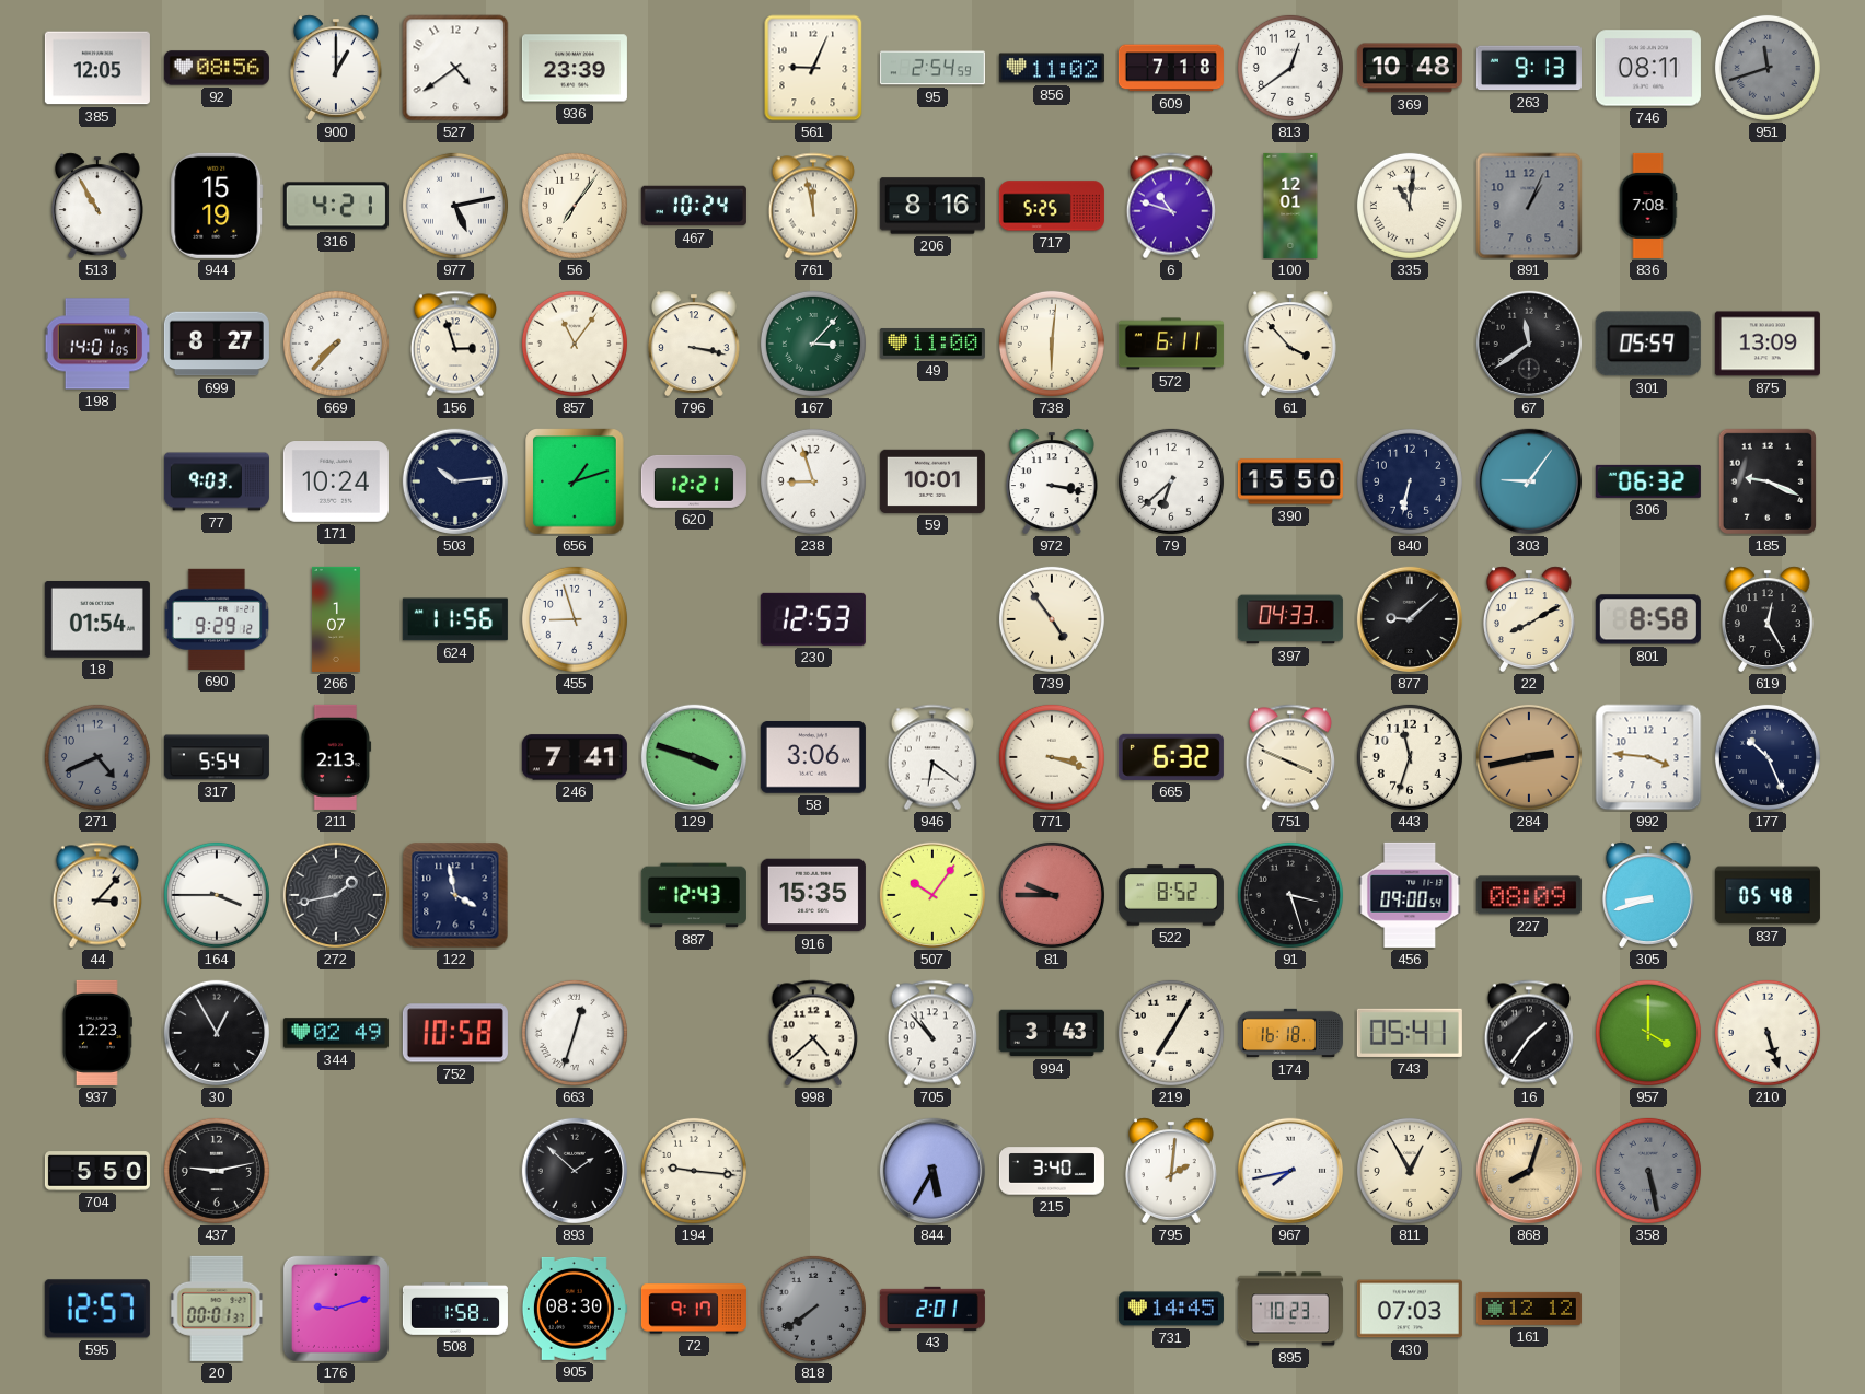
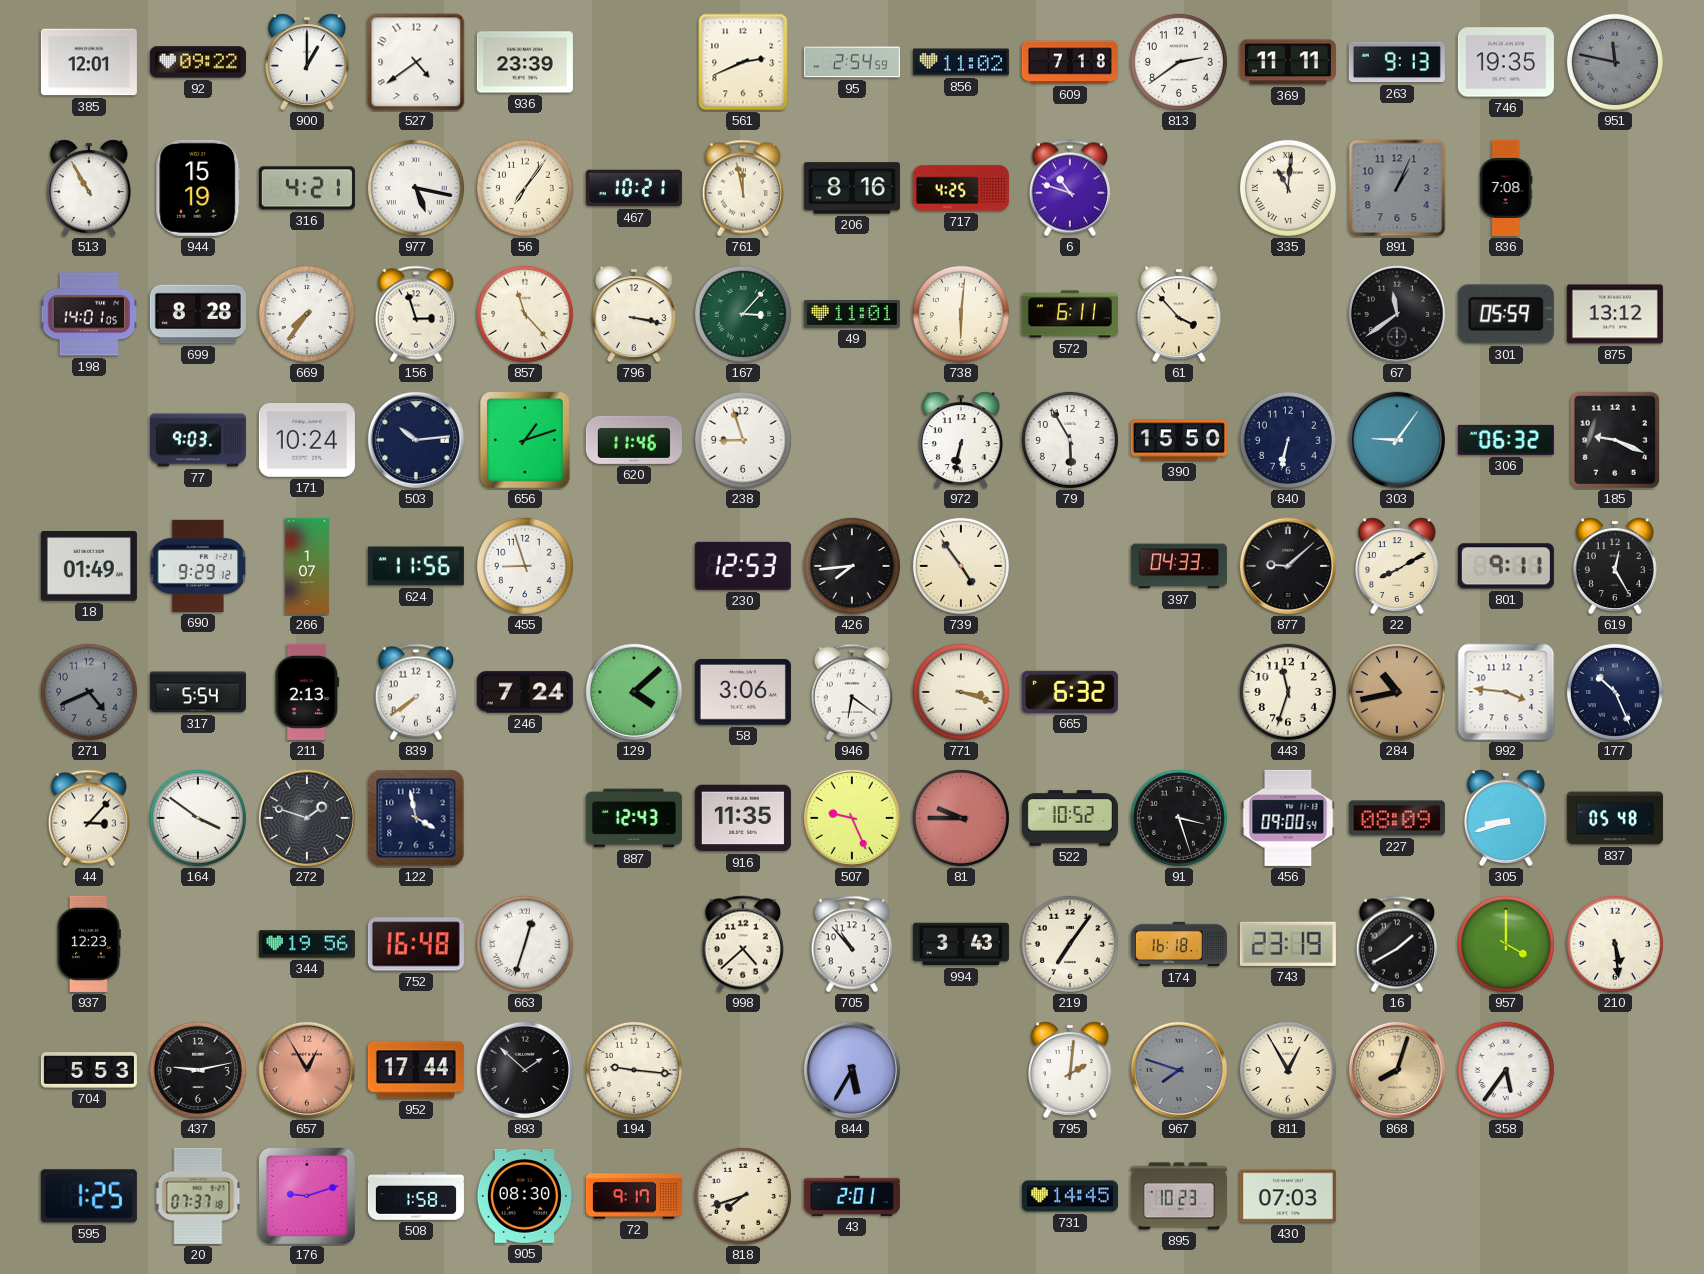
385: 12:05 -> 12:01 (89, 62)
92: 08:56 -> 09:22 (198, 62)
561: 9:04 -> 2:41 (743, 62)
813: 12:39 -> 2:39 (1179, 62)
369: 10:48 -> 11:11 (1288, 62)
746: 08:11 -> 19:35 (1506, 62)
951: 11:42 -> 11:47 (1615, 62)
977: 5:13 -> 5:17 (416, 188)
467: 10:24 -> 10:21 (634, 188)
717: 5:25 -> 4:25 (961, 188)
100: 12:01 -> none (1290, 206)
699: 8:27 -> 8:28 (198, 314)
669: 7:37 -> 7:36 (307, 314)
857: 11:06 -> 11:23 (525, 314)
49: 11:00 -> 11:01 (852, 315)
875: 13:09 -> 13:12 (1615, 314)
620: 12:21 -> 11:46 (634, 440)
59: 10:01 -> none (932, 481)
972: 3:17 -> 6:32 (961, 440)
79: 6:38 -> 5:55 (1070, 440)
18: 01:54 -> 01:49 (89, 567)
426: none -> 7:44 (852, 566)
801: 8:58 -> 9:11 (1506, 566)
839: none -> 7:39 (415, 692)
246: 7:41 -> 7:24 (525, 692)
129: 3:48 -> 4:08 (634, 692)
751: 3:49 -> none (1289, 757)
284: 2:43 -> 10:43 (1397, 692)
164: 3:45 -> 3:51 (198, 818)
272: 1:43 -> 1:48 (307, 818)
916: 15:35 -> 11:35 (743, 818)
507: 10:06 -> 9:26 (852, 818)
522: 8:52 -> 10:52 (1070, 818)
30: 12:55 -> none (217, 1033)
344: 02:49 -> 19:56 (307, 944)
752: 10:58 -> 16:48 (416, 944)
219: 7:05 -> 7:06 (1070, 944)
743: 05:41 -> 23:19 (1288, 944)
16: 1:36 -> 1:40 (1396, 944)
210: 5:27 -> 5:29 (1615, 944)
704: 5:50 -> 5:53 (89, 1070)
657: none -> 12:55 (307, 1070)
952: none -> 17:44 (416, 1070)
215: 3:40 -> none (1052, 1171)
967: 7:43 -> 7:48 (1179, 1070)
967 dial: white -> grey (1179, 1070)
358: 5:28 -> 5:36 (1506, 1070)
358 dial: grey -> white (1506, 1070)
595: 12:57 -> 1:25 (89, 1196)
20: 00:01 -> 07:37 (198, 1196)
818: 7:39 -> 7:42 (743, 1196)
818 dial: grey -> cream (743, 1196)
161: 12:12 -> none (1529, 1309)
